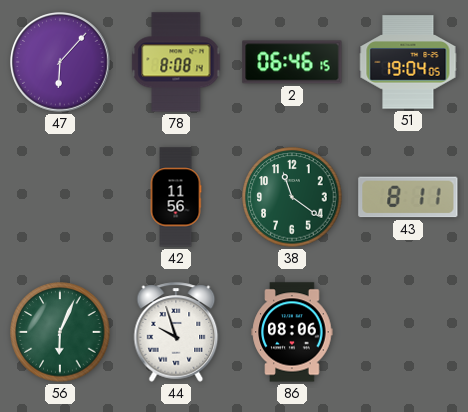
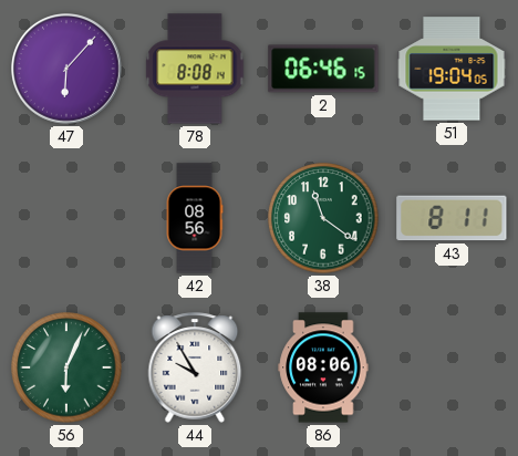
42: 11:56 -> 08:56 (195, 218)
44: 9:57 -> 9:55 (195, 367)
